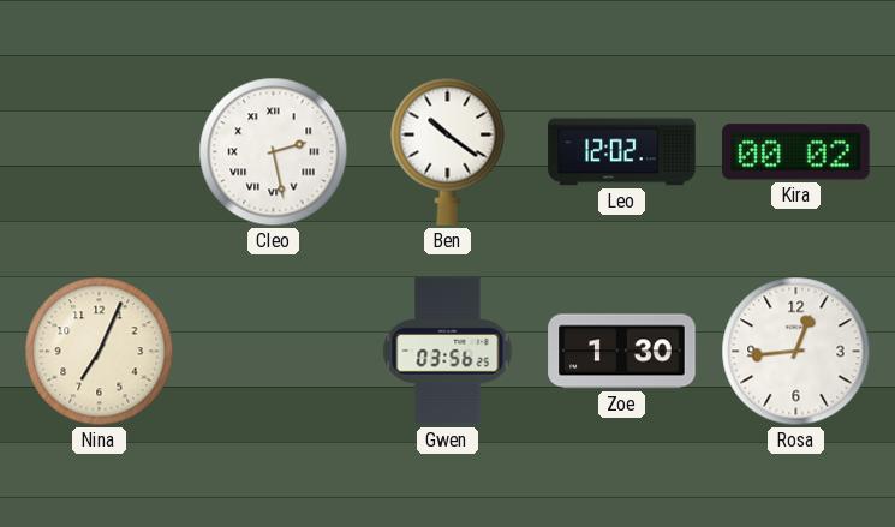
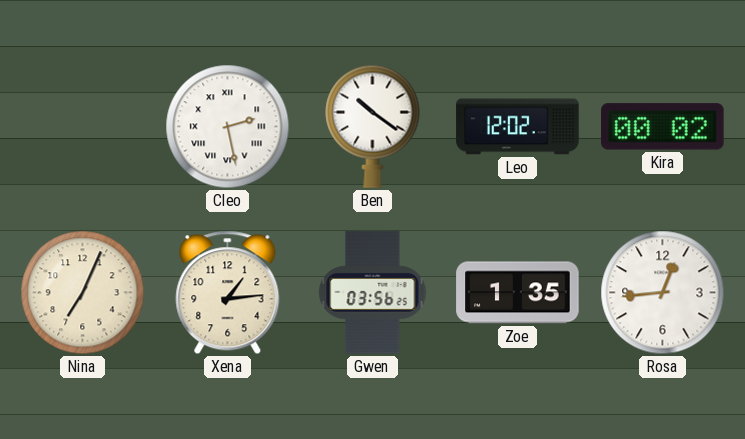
Xena: none -> 1:14 (228, 293)
Zoe: 1:30 -> 1:35 (518, 293)
